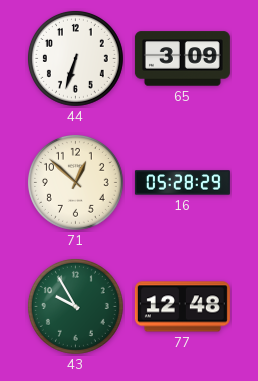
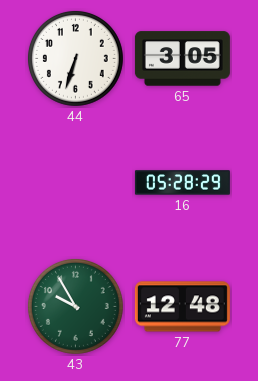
65: 3:09 -> 3:05 (182, 59)
71: 12:52 -> none (75, 182)
